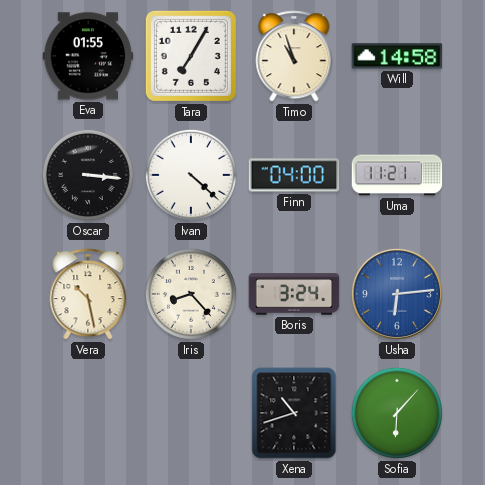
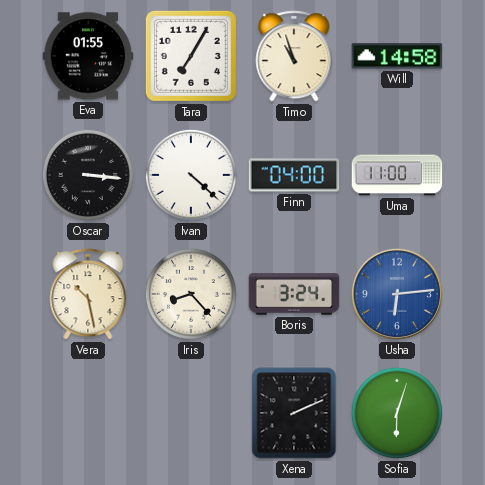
Uma: 11:21 -> 11:00 (397, 175)
Xena: 10:42 -> 2:11 (294, 413)
Sofia: 6:07 -> 6:03 (397, 413)
